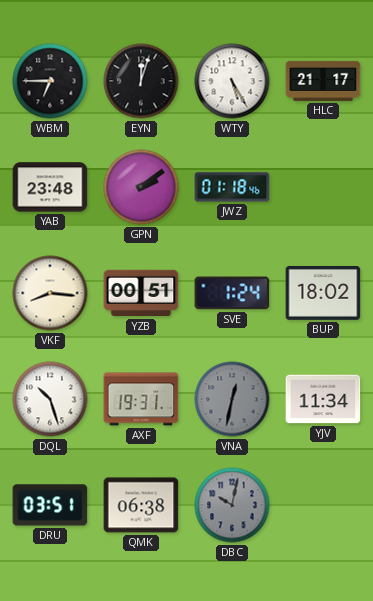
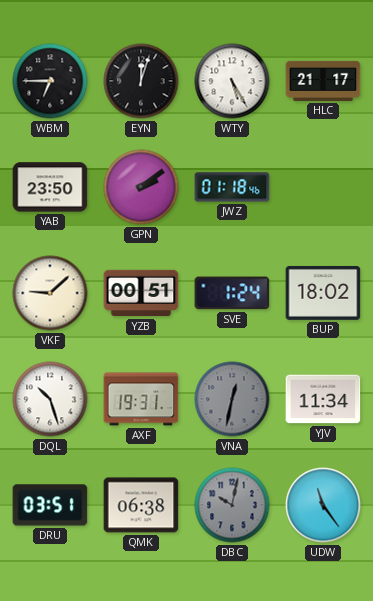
YAB: 23:48 -> 23:50 (50, 187)
VKF: 8:16 -> 9:08 (50, 293)
UDW: none -> 11:24 (323, 505)
